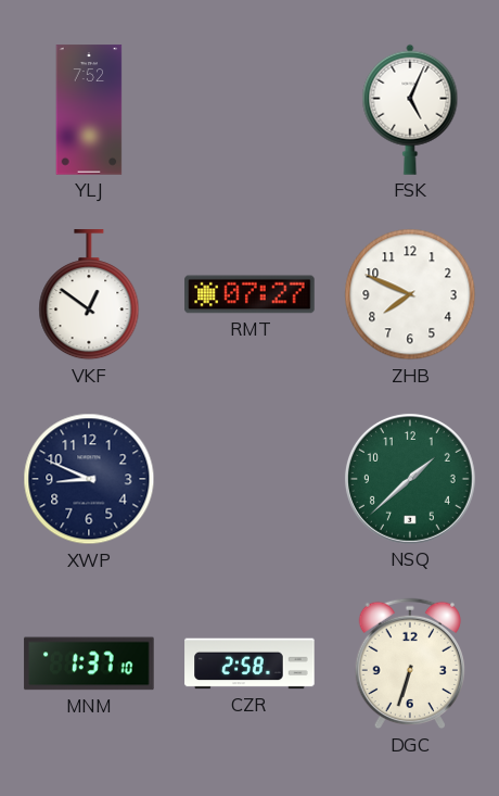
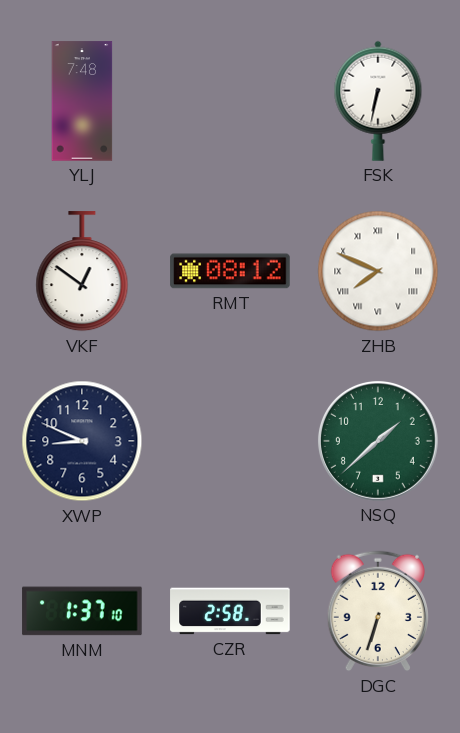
YLJ: 7:52 -> 7:48 (82, 101)
FSK: 5:04 -> 6:32 (378, 101)
RMT: 07:27 -> 08:12 (230, 271)
ZHB numerals: Arabic -> Roman (378, 271)
